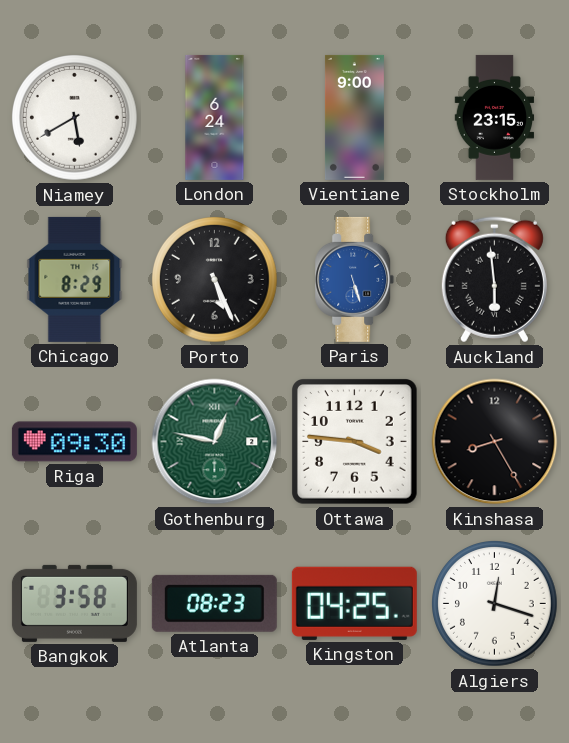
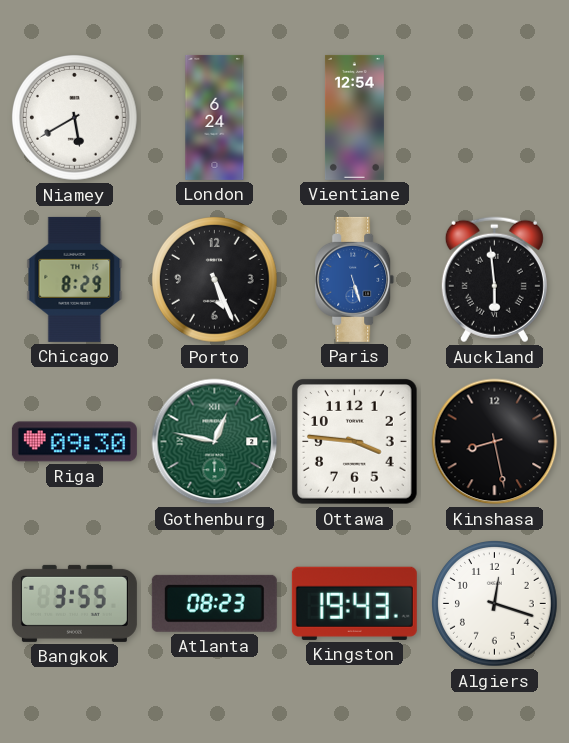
Vientiane: 9:00 -> 12:54 (354, 117)
Stockholm: 23:15 -> none (495, 117)
Kinshasa: 8:25 -> 8:28 (495, 442)
Bangkok: 3:58 -> 3:55 (74, 603)
Kingston: 04:25 -> 19:43 (354, 603)
